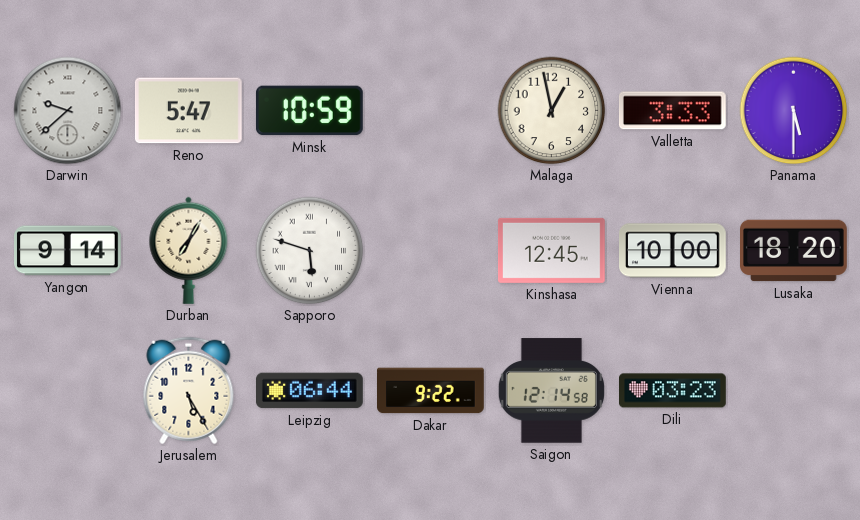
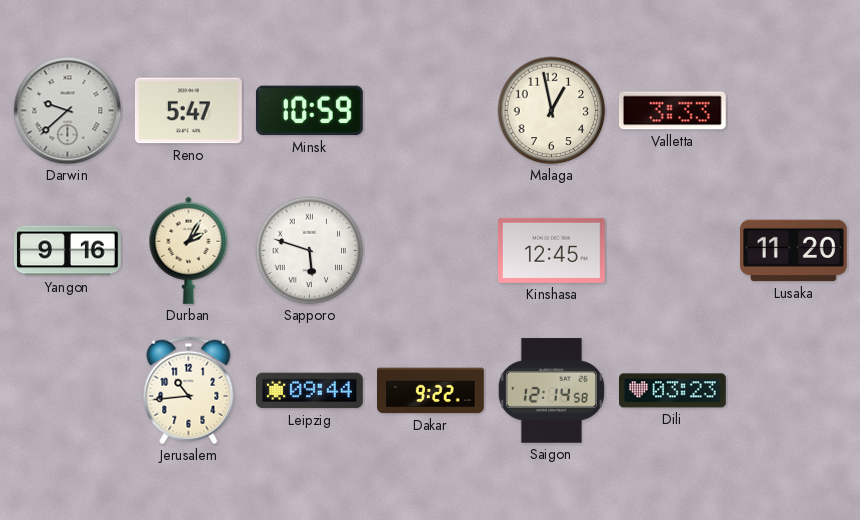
Panama: 5:30 -> none (794, 111)
Yangon: 9:14 -> 9:16 (68, 251)
Durban: 7:05 -> 2:05 (189, 250)
Vienna: 10:00 -> none (673, 251)
Lusaka: 18:20 -> 11:20 (794, 251)
Jerusalem: 5:25 -> 10:44 (189, 391)
Leipzig: 06:44 -> 09:44 (310, 391)
